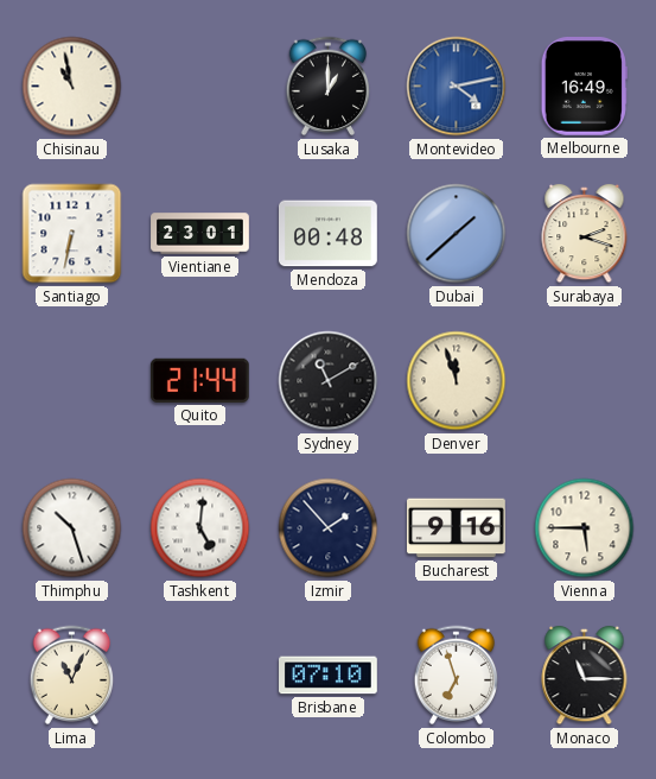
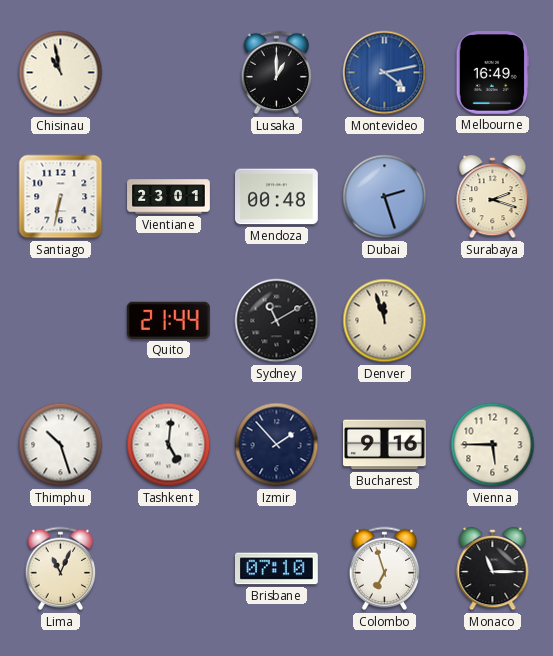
Dubai: 1:38 -> 2:27 (385, 197)
